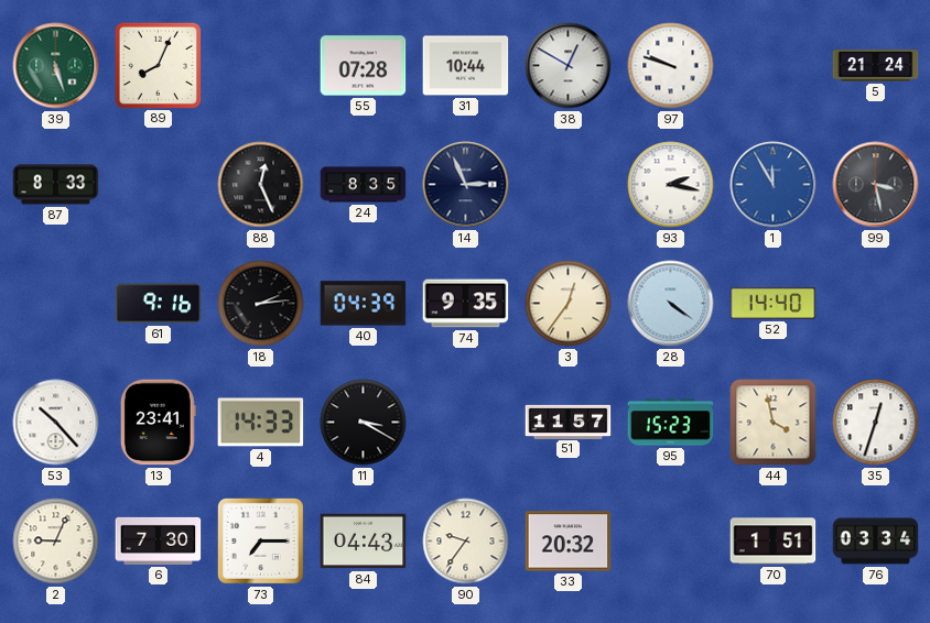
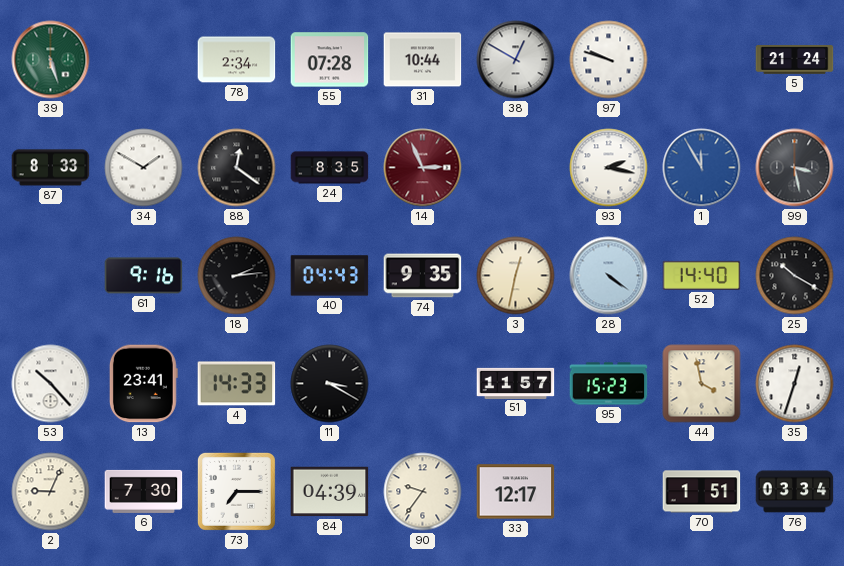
89: 8:04 -> none (158, 65)
78: none -> 2:34 (237, 60)
34: none -> 1:50 (144, 168)
88: 12:26 -> 12:21 (237, 168)
14 dial: navy -> burgundy (423, 168)
40: 04:39 -> 04:43 (330, 276)
3: 12:36 -> 12:32 (516, 276)
25: none -> 10:20 (795, 276)
84: 04:43 -> 04:39 (330, 492)
33: 20:32 -> 12:17 (516, 492)
